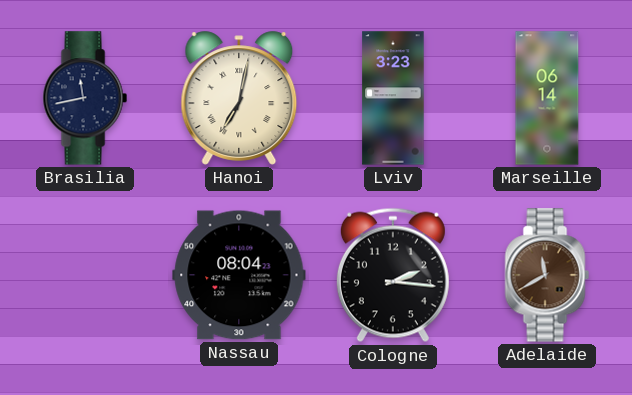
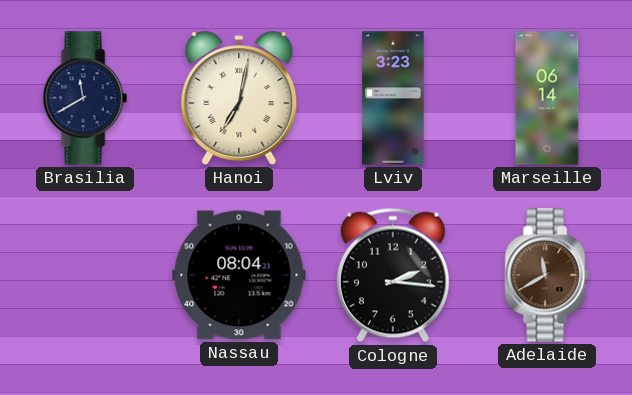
Brasilia: 11:43 -> 11:40 (85, 98)
